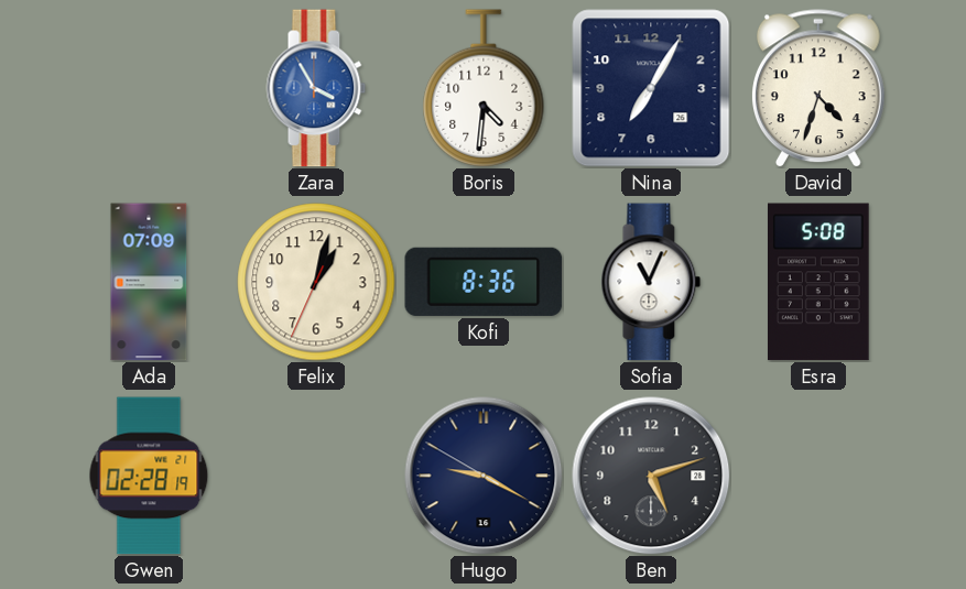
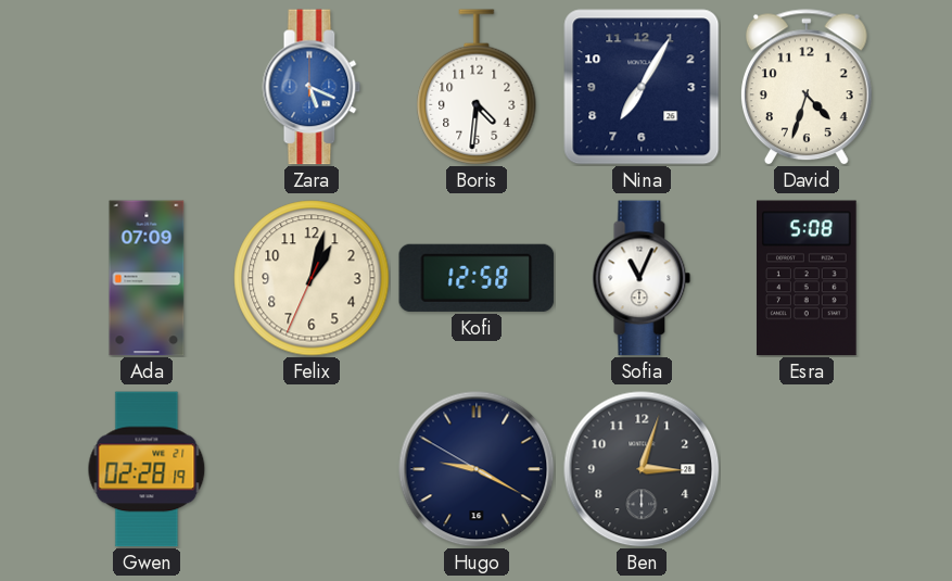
Zara: 3:55 -> 5:19 (312, 87)
Kofi: 8:36 -> 12:58 (477, 278)
Ben: 5:12 -> 3:03 (642, 469)
